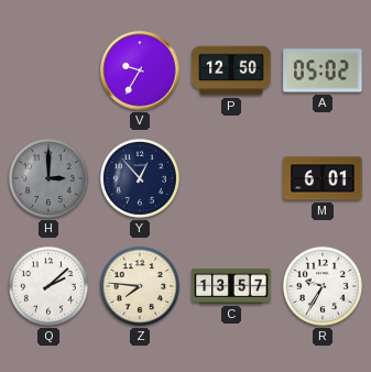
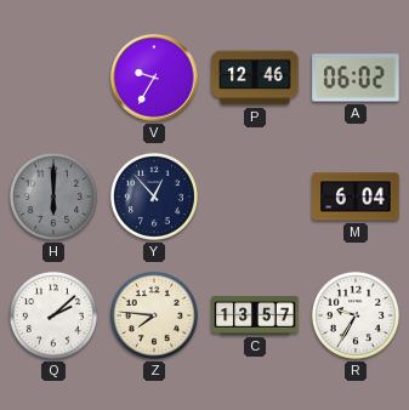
P: 12:50 -> 12:46 (255, 78)
A: 05:02 -> 06:02 (356, 78)
H: 3:00 -> 6:00 (53, 197)
M: 6:01 -> 6:04 (356, 197)
